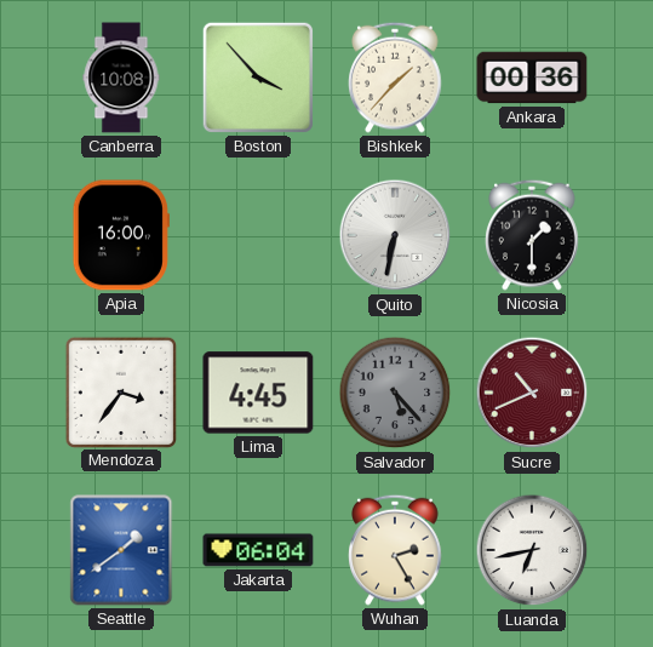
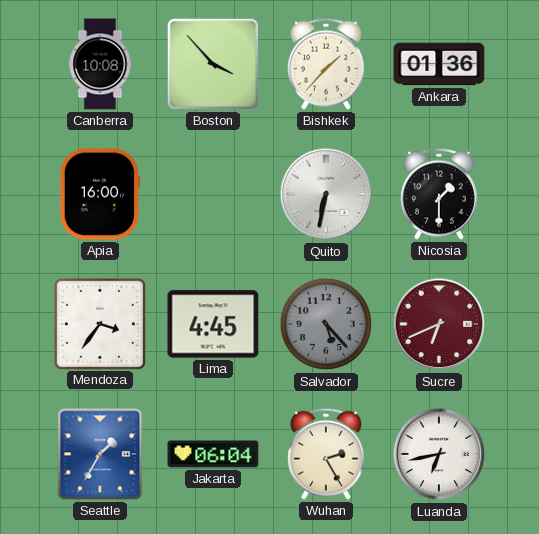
Ankara: 00:36 -> 01:36 (439, 64)
Sucre: 10:41 -> 6:41 (439, 324)
Seattle: 1:39 -> 1:35 (100, 454)
